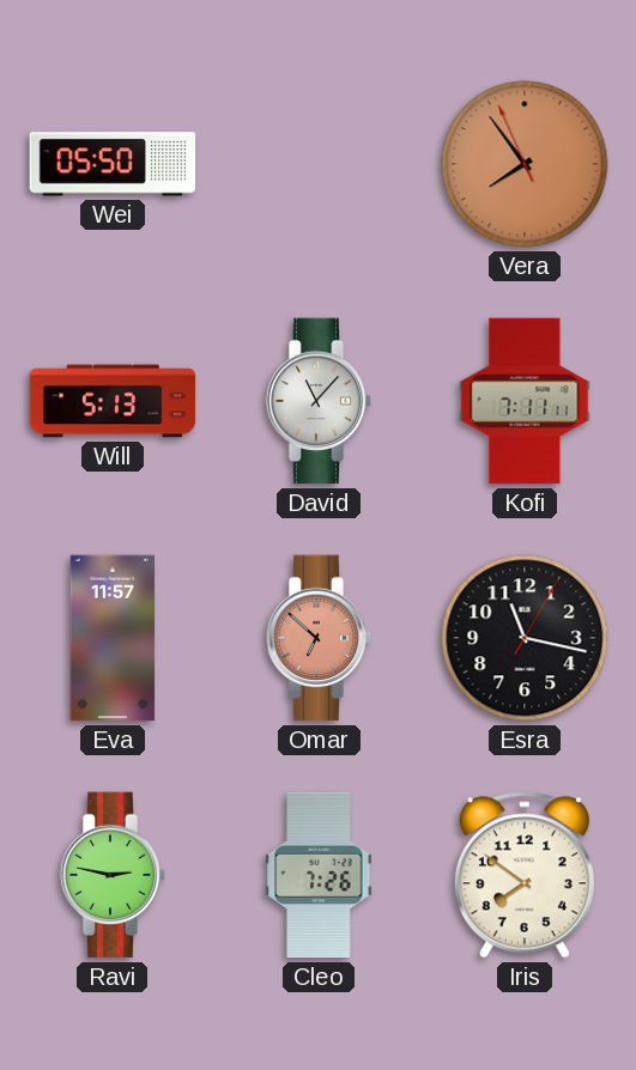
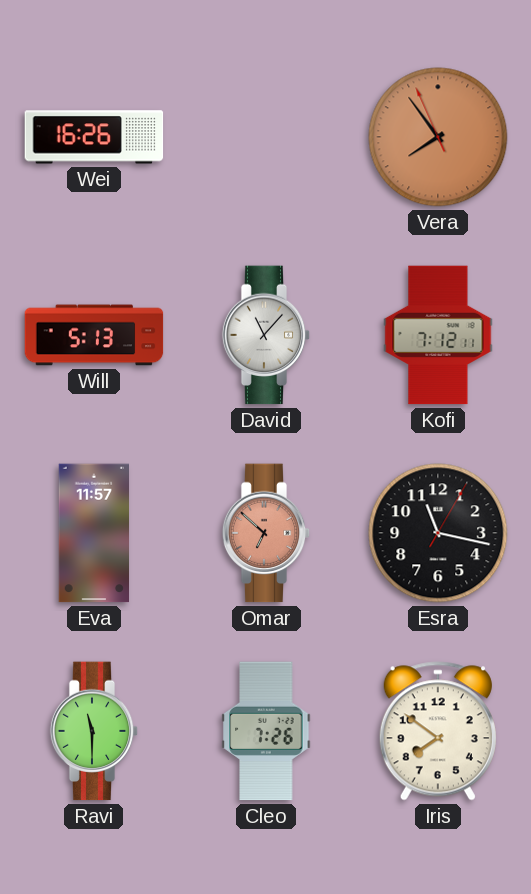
Wei: 05:50 -> 16:26 (94, 137)
Kofi: 7:11 -> 7:12 (438, 335)
Ravi: 2:47 -> 11:30 (94, 731)
